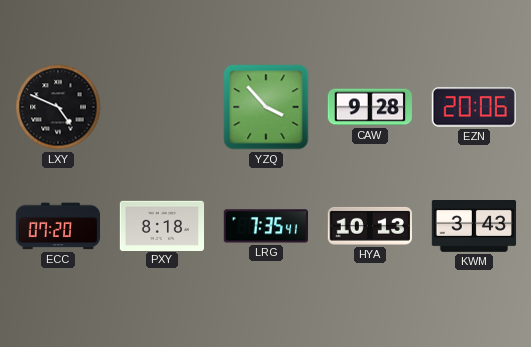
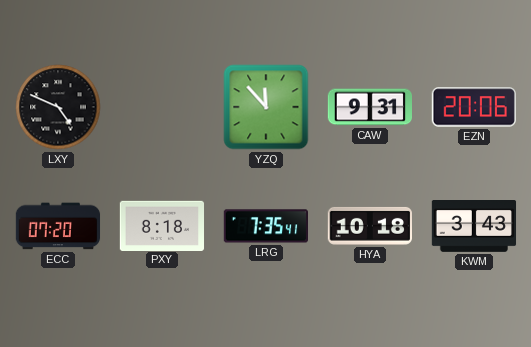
YZQ: 3:53 -> 11:53 (266, 107)
CAW: 9:28 -> 9:31 (369, 107)
HYA: 10:13 -> 10:18 (369, 226)
